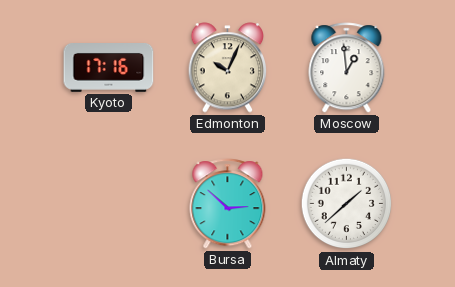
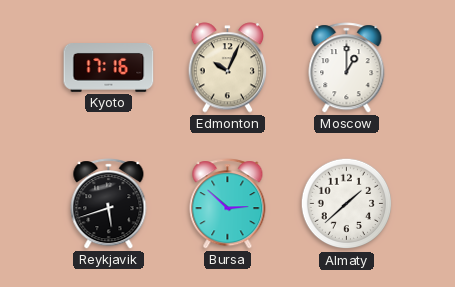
Moscow: 12:59 -> 1:00 (347, 68)
Reykjavik: none -> 5:42 (109, 204)
